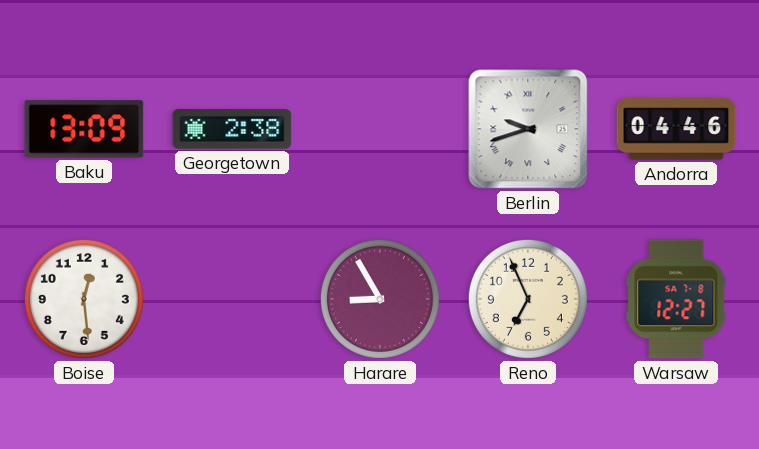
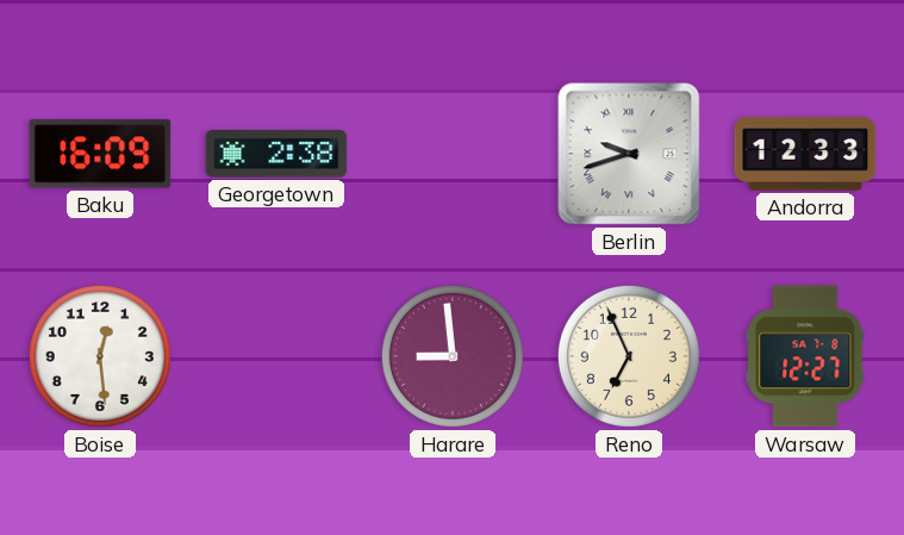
Baku: 13:09 -> 16:09 (100, 154)
Andorra: 04:46 -> 12:33 (805, 154)
Harare: 8:55 -> 8:59 (453, 356)
